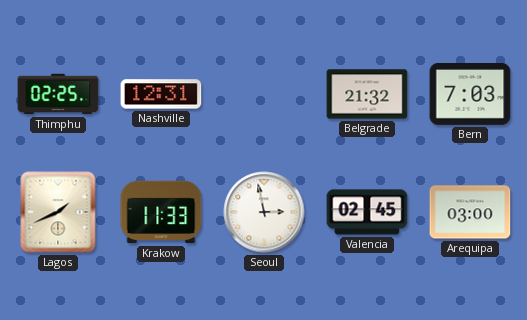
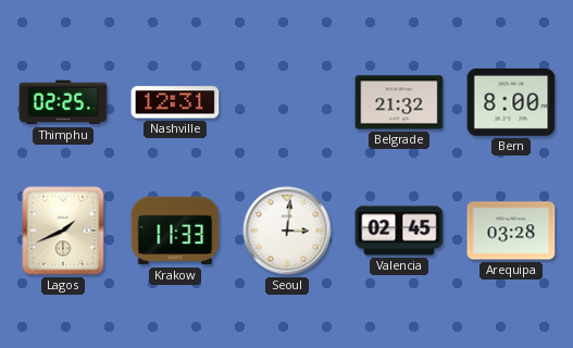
Bern: 7:03 -> 8:00 (511, 102)
Seoul: 2:58 -> 3:01 (287, 231)
Arequipa: 03:00 -> 03:28 (511, 231)
